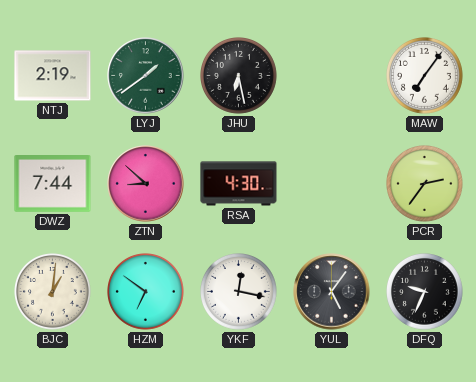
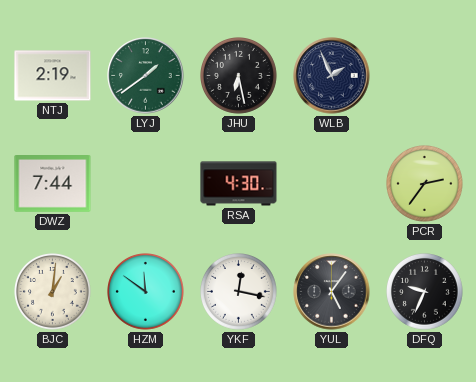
WLB: none -> 1:56 (332, 76)
MAW: 7:06 -> none (425, 76)
ZTN: 8:52 -> none (146, 184)
HZM: 6:51 -> 11:51 (146, 292)
